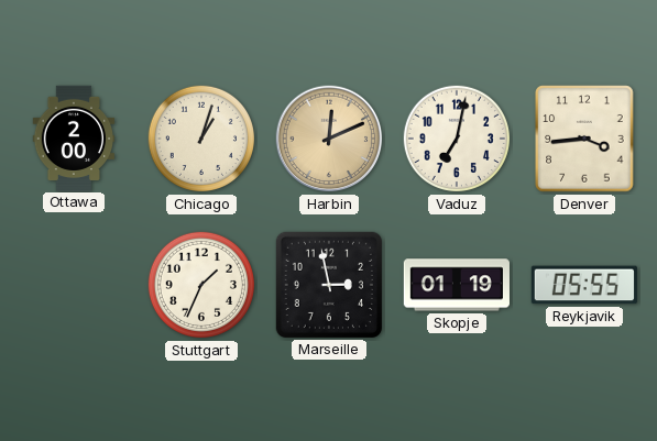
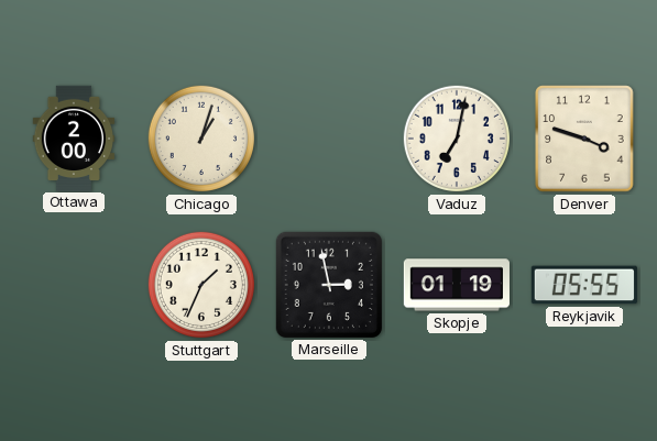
Harbin: 12:11 -> none (329, 139)
Denver: 3:44 -> 3:48 (584, 139)
